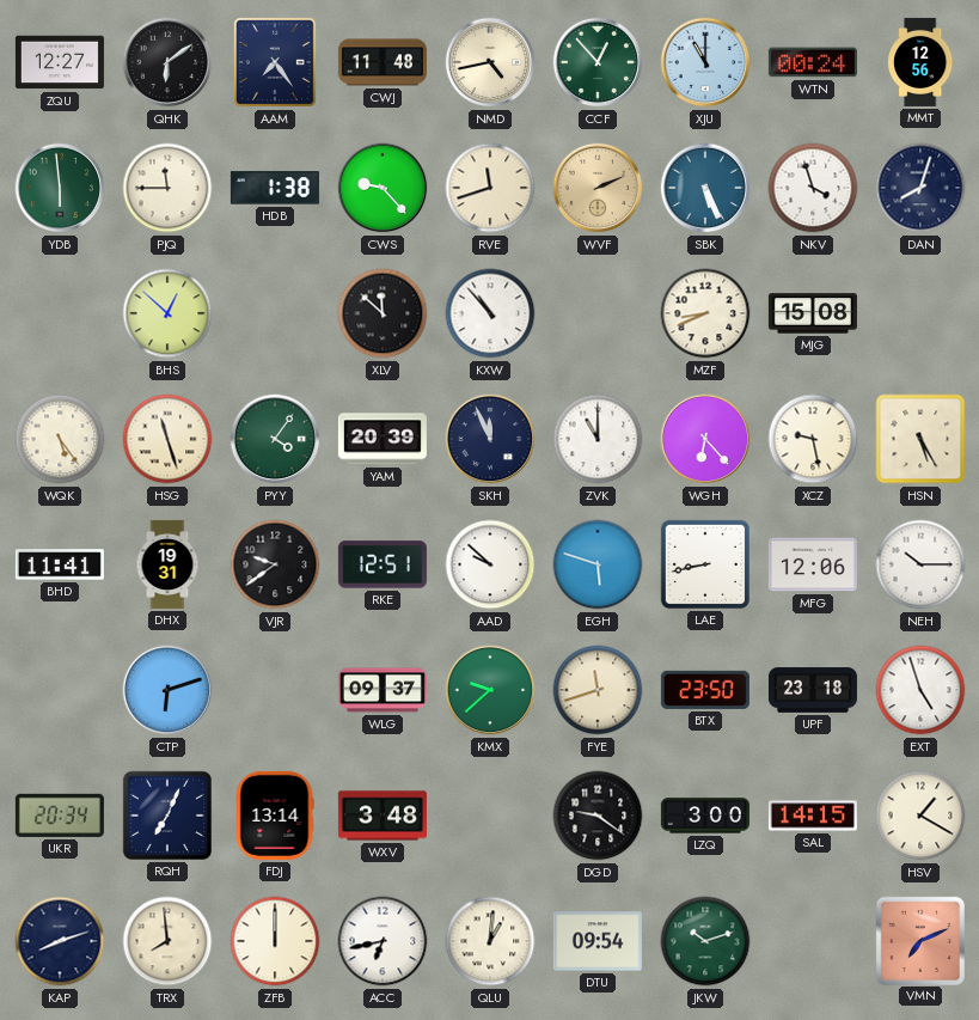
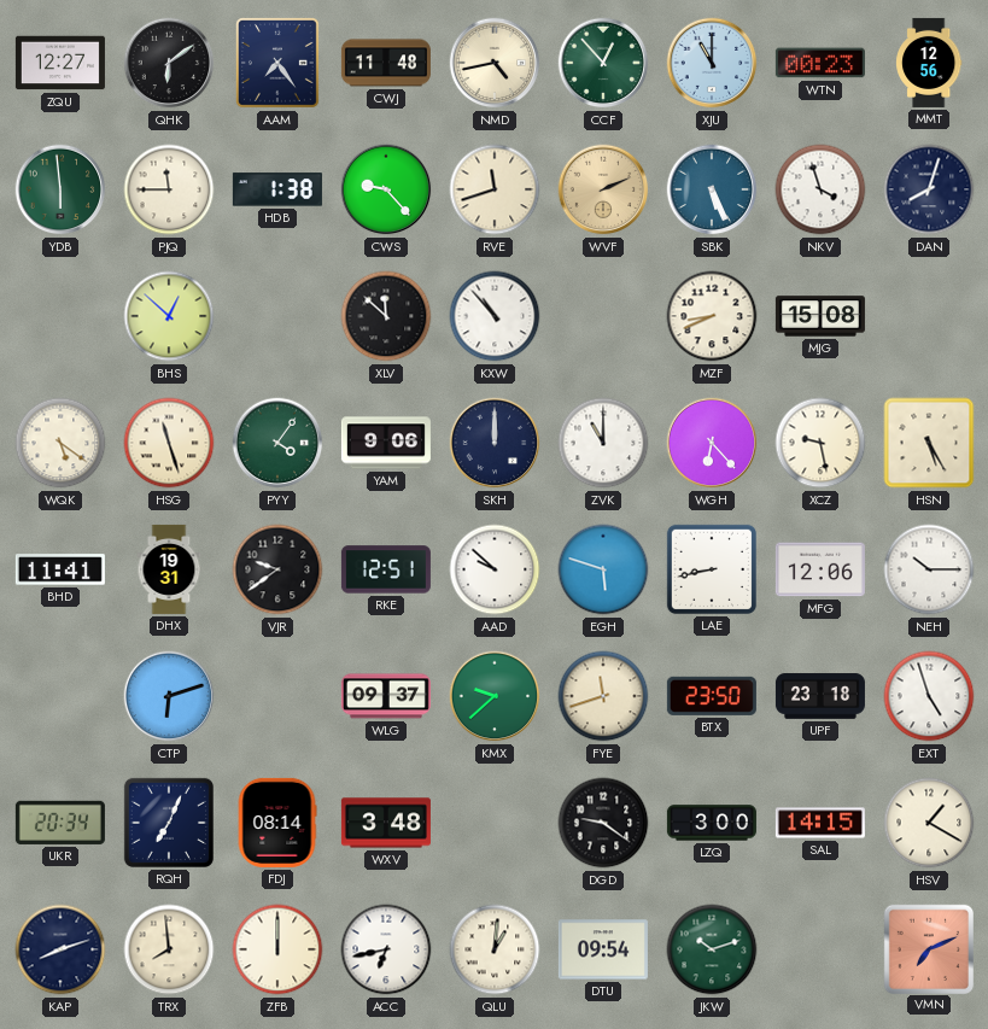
WTN: 00:24 -> 00:23 (820, 63)
WQK: 5:24 -> 5:21 (60, 443)
YAM: 20:39 -> 9:06 (386, 443)
SKH: 11:56 -> 12:00 (495, 443)
FDJ: 13:14 -> 08:14 (277, 823)
